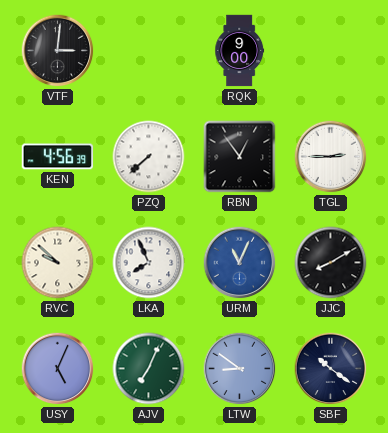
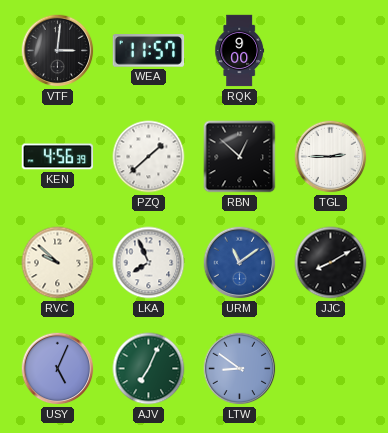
WEA: none -> 11:57 (149, 51)
PZQ: 7:38 -> 1:38 (149, 157)
RBN: 12:54 -> 12:52 (240, 157)
URM: 11:04 -> 11:09 (240, 263)
SBF: 10:21 -> none (331, 369)
